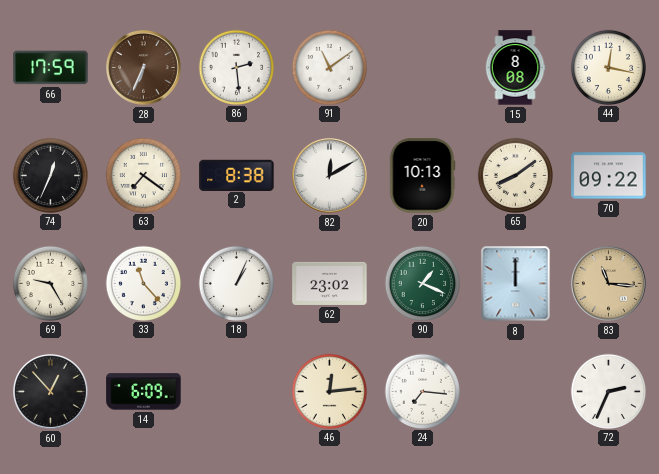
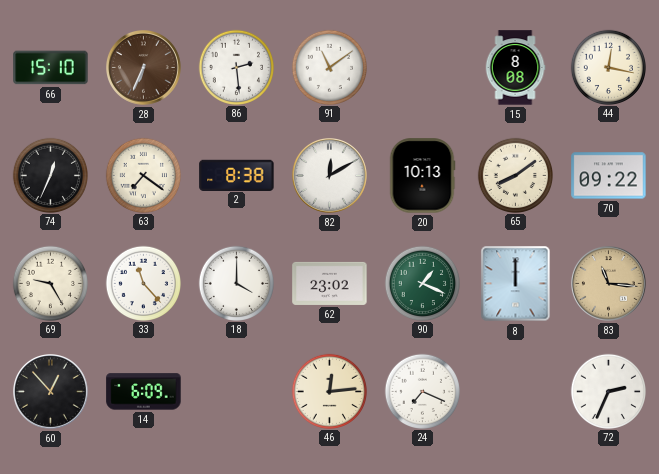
66: 17:59 -> 15:10 (51, 68)
18: 1:04 -> 4:00 (236, 283)
24: 7:16 -> 7:19 (422, 391)
